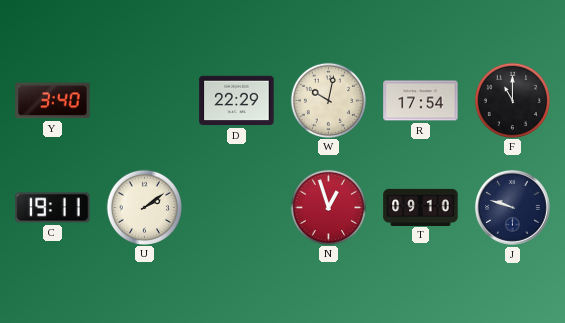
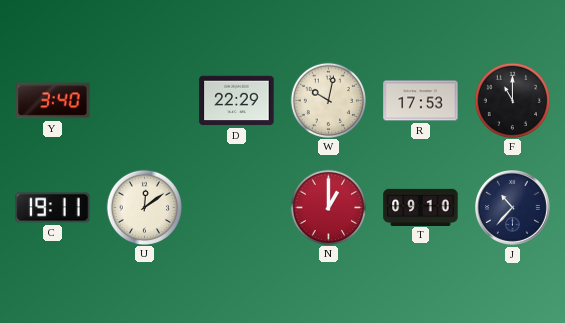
R: 17:54 -> 17:53 (421, 101)
U: 2:09 -> 12:09 (144, 207)
N: 12:57 -> 1:00 (328, 207)
J: 9:48 -> 10:37 (513, 208)
